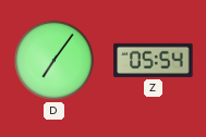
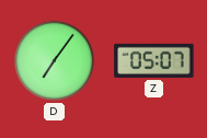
Z: 05:54 -> 05:07 (154, 60)
